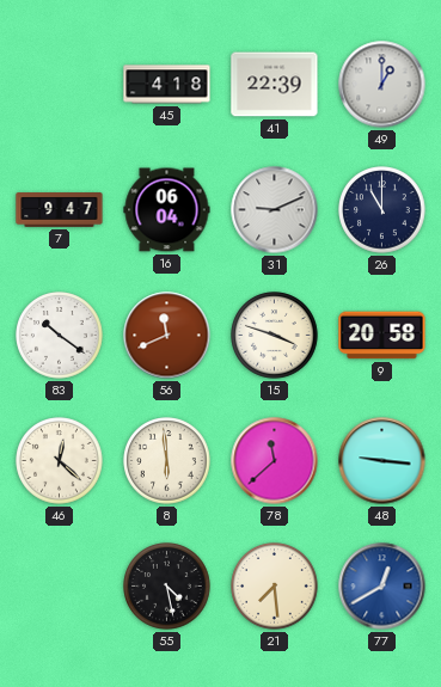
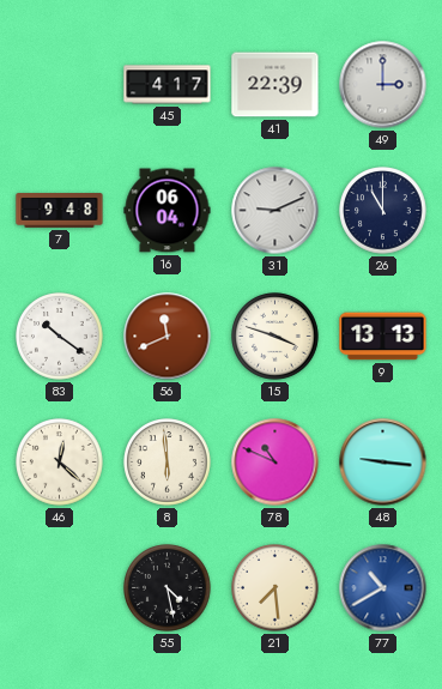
45: 4:18 -> 4:17 (168, 85)
49: 1:00 -> 3:00 (383, 85)
7: 9:47 -> 9:48 (60, 211)
9: 20:58 -> 13:13 (383, 337)
78: 11:38 -> 10:49 (276, 463)
77: 12:40 -> 10:40 (383, 588)
